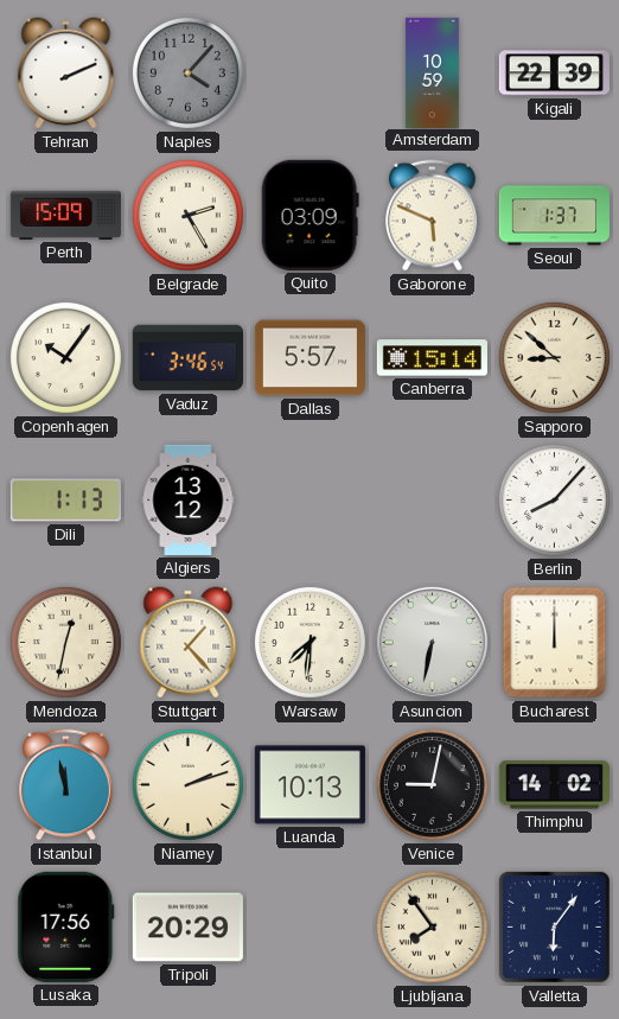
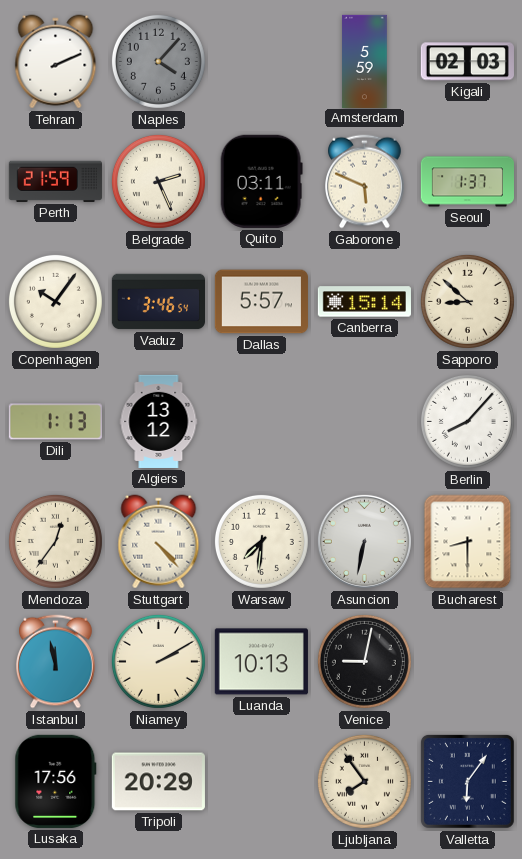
Amsterdam: 10:59 -> 5:59 (365, 61)
Kigali: 22:39 -> 02:03 (467, 62)
Perth: 15:09 -> 21:59 (55, 181)
Belgrade: 2:25 -> 2:26 (158, 181)
Quito: 03:09 -> 03:11 (261, 181)
Mendoza: 12:32 -> 12:36 (55, 541)
Stuttgart: 1:23 -> 4:23 (159, 542)
Bucharest: 12:00 -> 8:30 (468, 542)
Niamey: 2:12 -> 2:10 (158, 661)
Thimphu: 14:02 -> none (554, 785)
